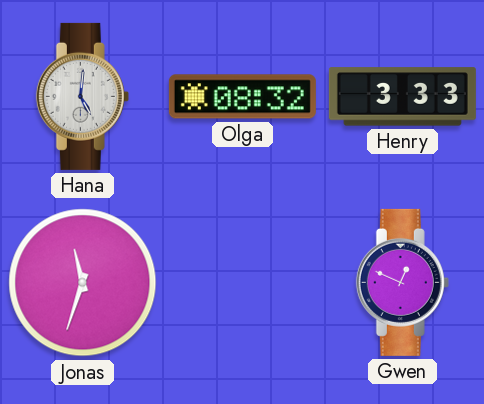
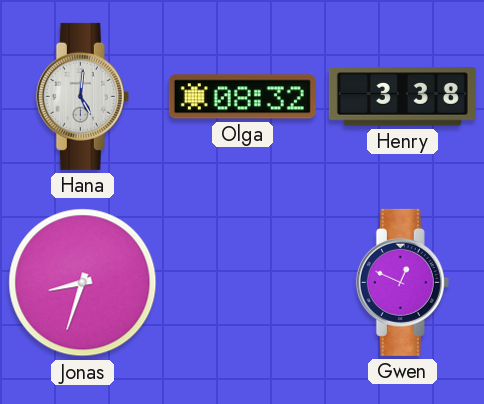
Henry: 3:33 -> 3:38 (402, 97)
Jonas: 11:33 -> 8:33 (83, 283)
